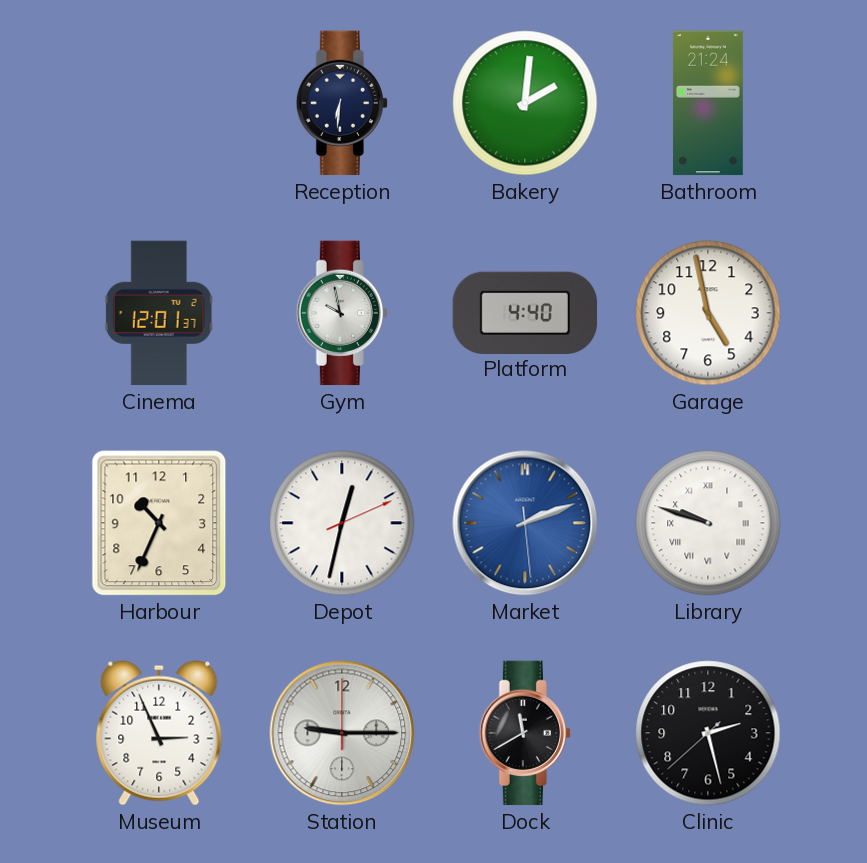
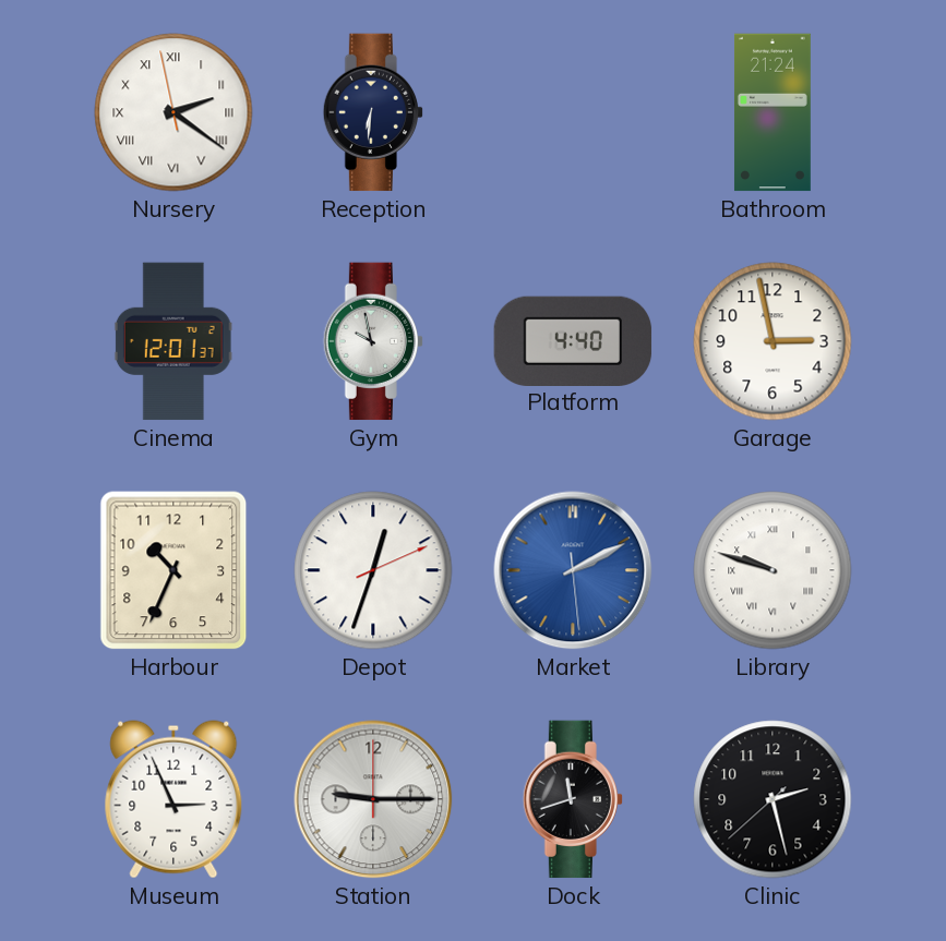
Nursery: none -> 2:20 (173, 112)
Bakery: 2:01 -> none (525, 103)
Garage: 4:58 -> 2:58 (773, 341)
Depot: 12:32 -> 12:33 (373, 570)
Market: 2:11 -> 2:10 (573, 570)
Dock: 11:40 -> 11:42 (572, 799)
